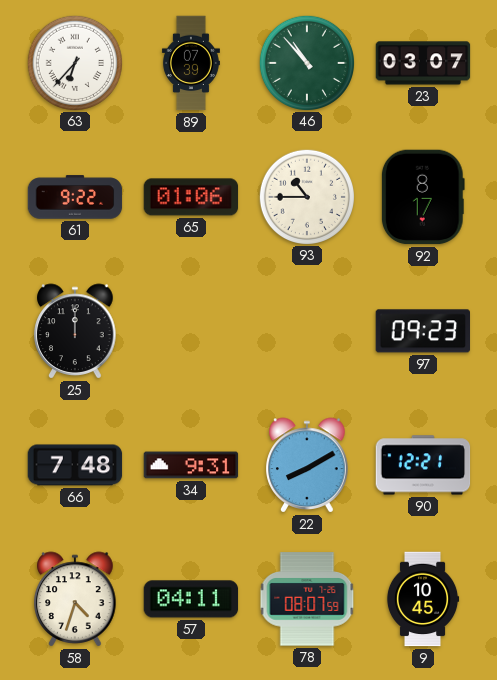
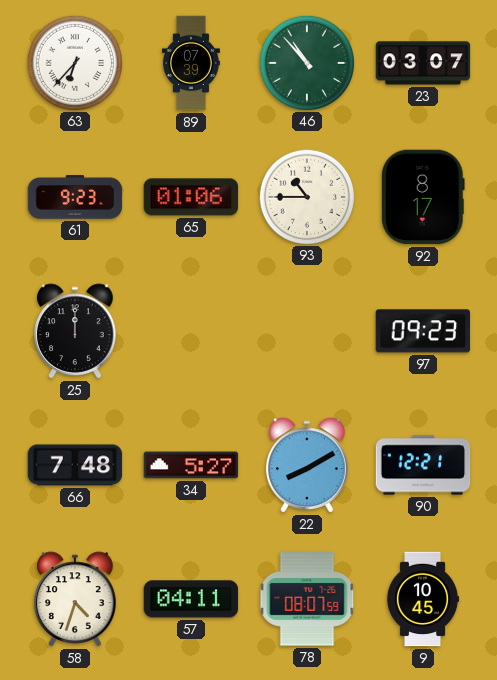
61: 9:22 -> 9:23 (75, 197)
34: 9:31 -> 5:27 (191, 465)
